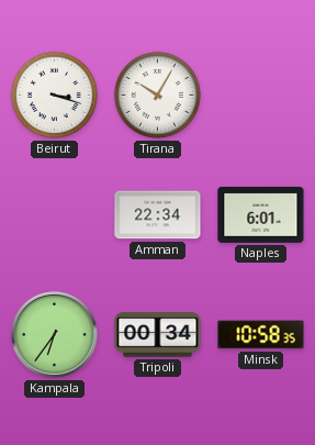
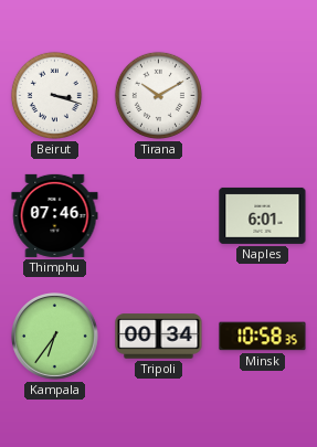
Tirana: 10:05 -> 10:10 (158, 95)
Thimphu: none -> 07:46 (55, 215)
Amman: 22:34 -> none (158, 215)
